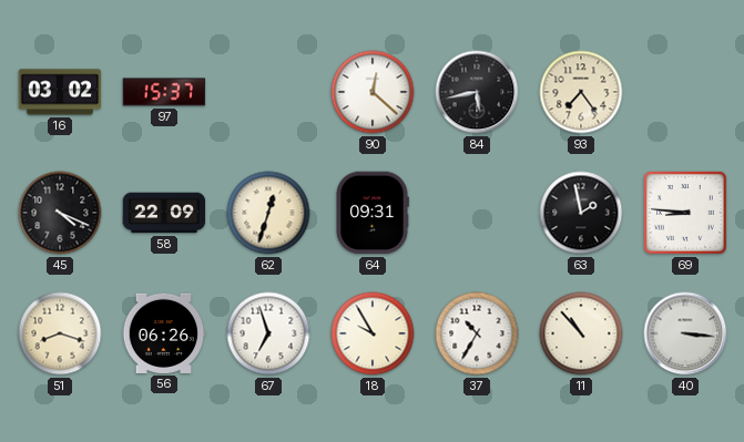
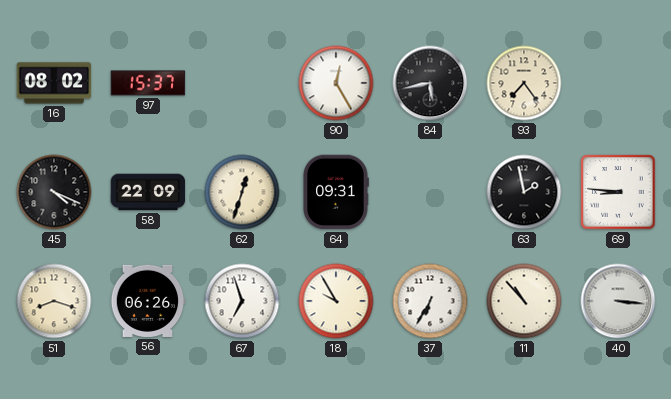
16: 03:02 -> 08:02 (54, 83)
90: 12:22 -> 12:25 (336, 83)
37: 10:35 -> 6:35 (430, 301)
